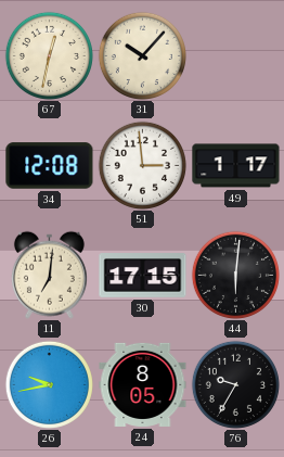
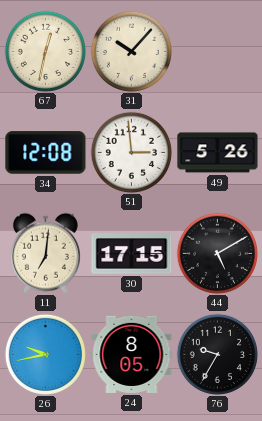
49: 1:17 -> 5:26 (218, 153)
44: 6:01 -> 5:10 (217, 253)
